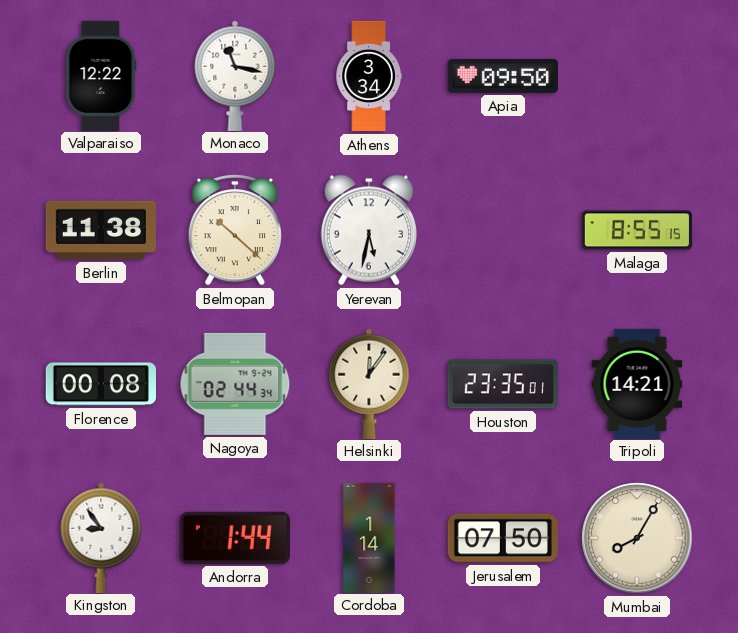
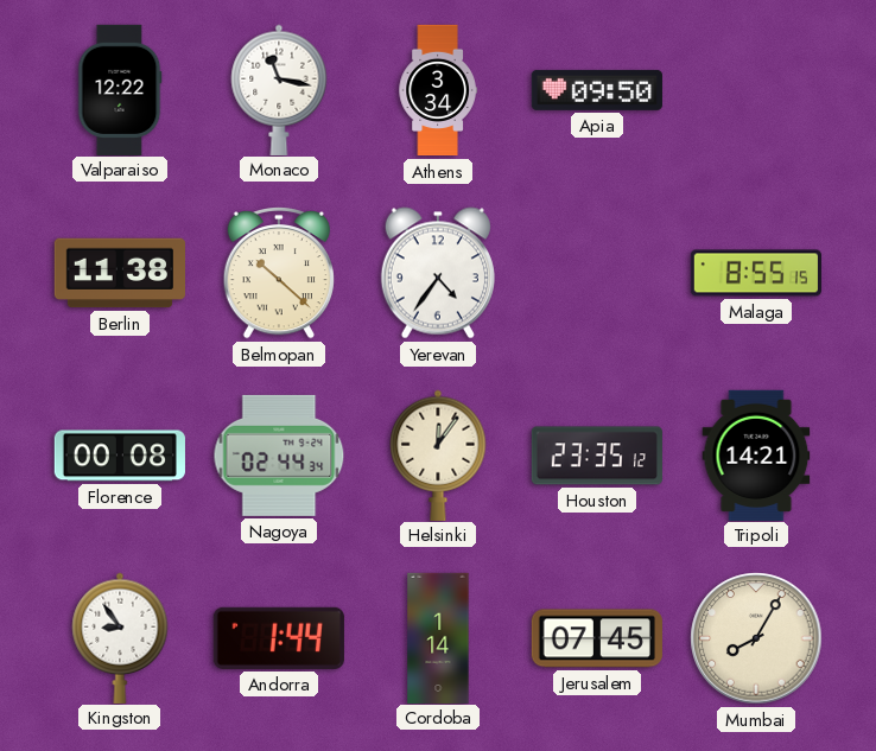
Yerevan: 5:32 -> 4:36 (438, 273)
Houston: 23:35:01 -> 23:35:12 (597, 456)
Jerusalem: 07:50 -> 07:45 (597, 638)
